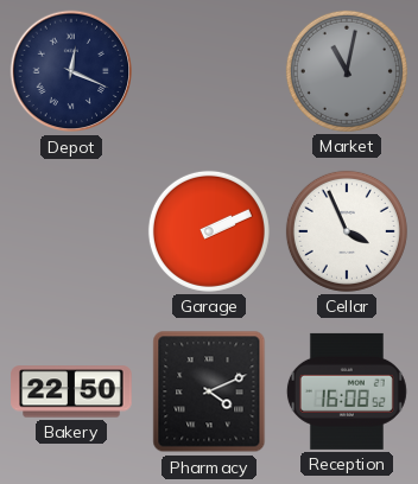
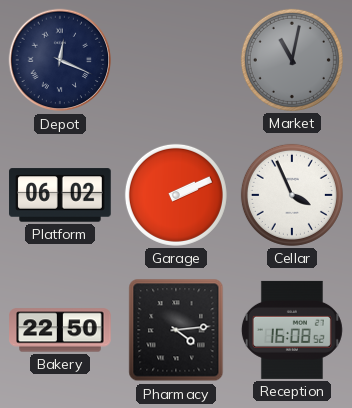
Platform: none -> 06:02 (60, 195)
Pharmacy: 4:11 -> 4:14 (176, 330)
